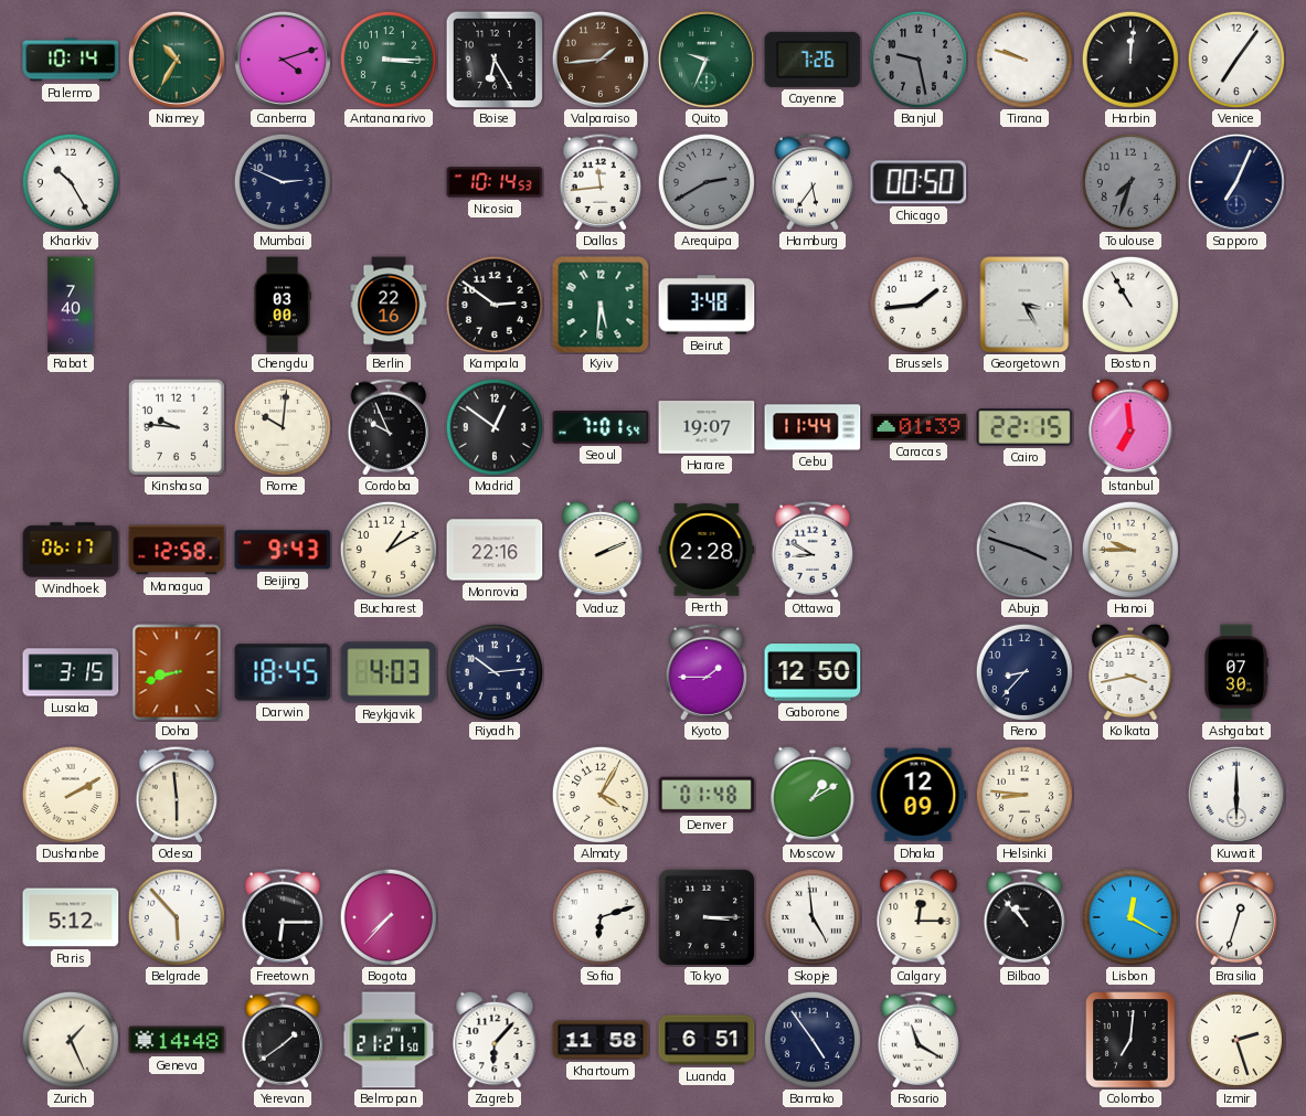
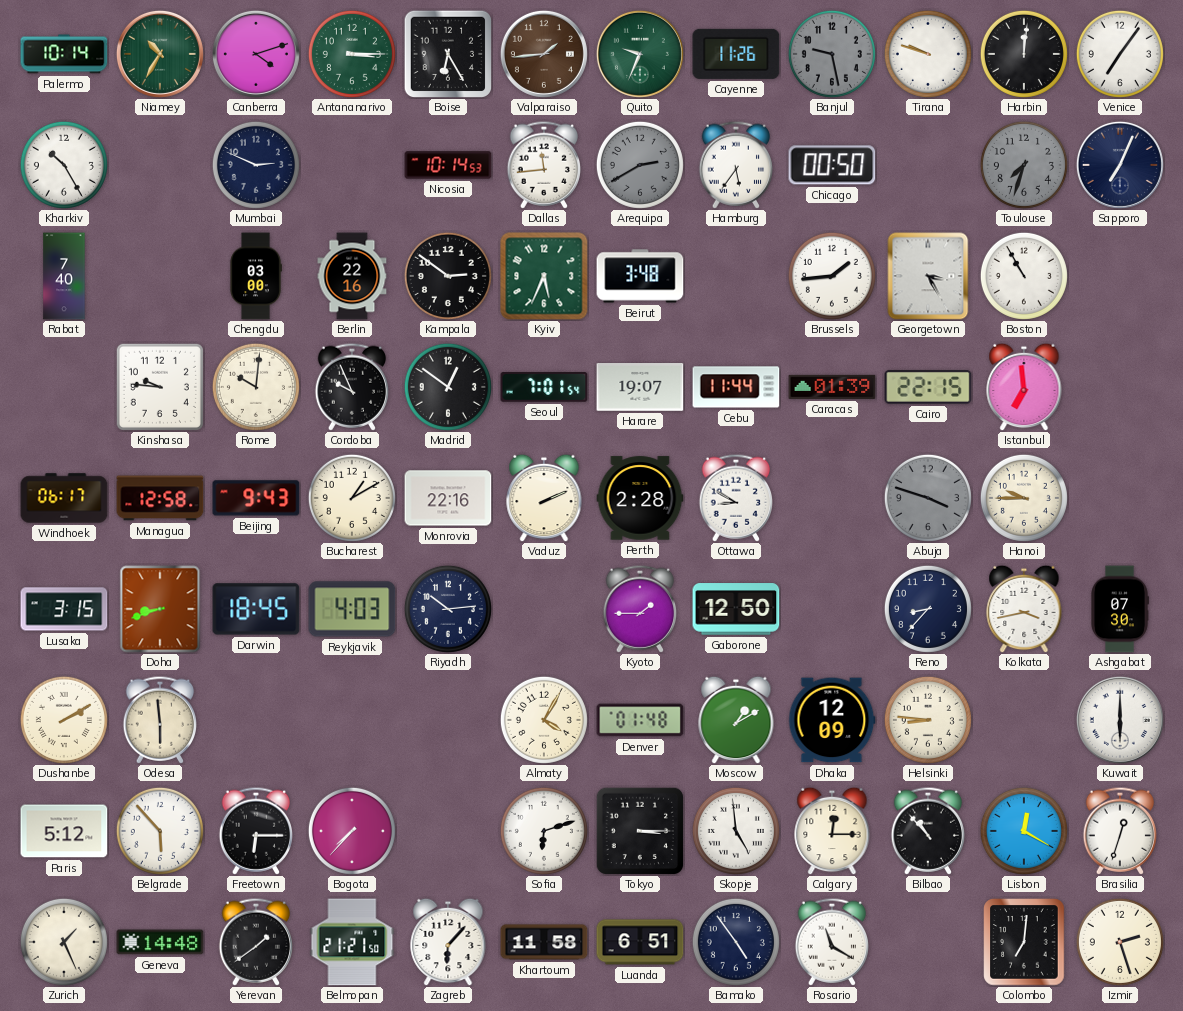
Cayenne: 7:26 -> 11:26 (736, 54)
Kyiv: 5:31 -> 5:34 (544, 276)
